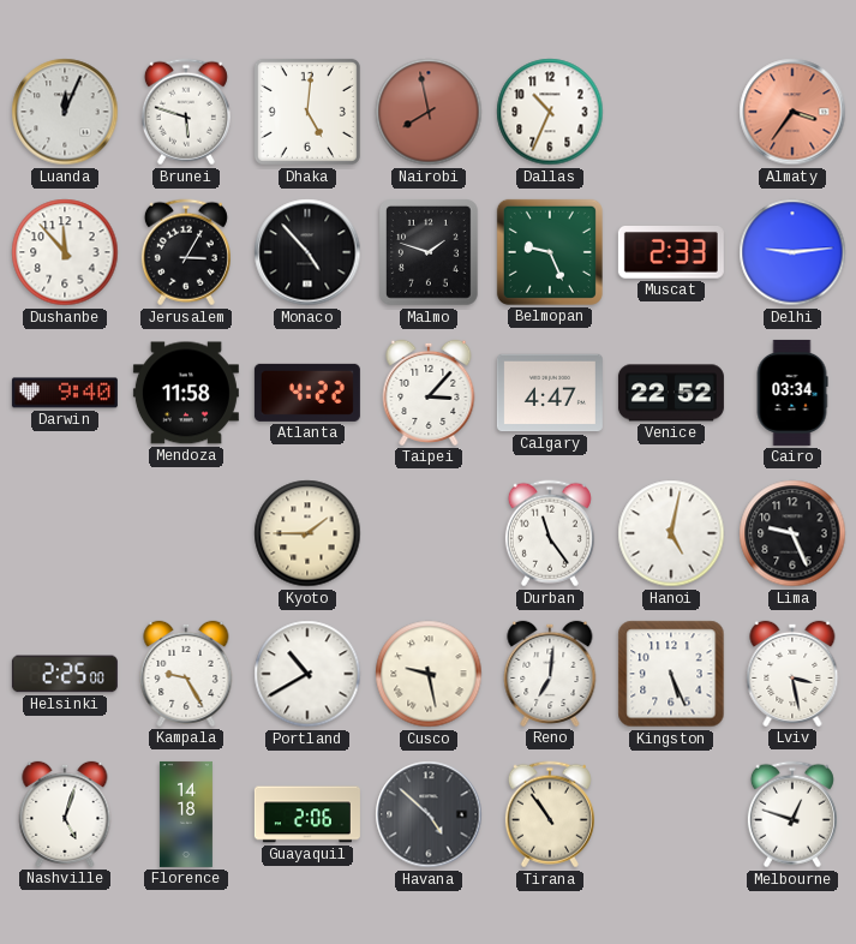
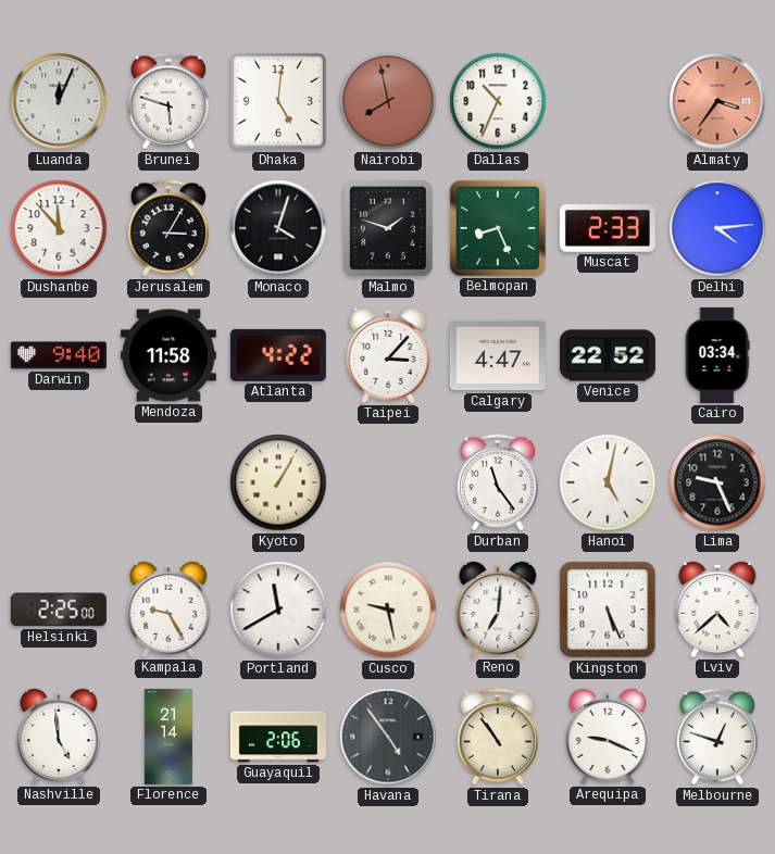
Monaco: 4:53 -> 4:03 (278, 228)
Belmopan: 9:26 -> 8:26 (498, 228)
Delhi: 9:14 -> 4:14 (717, 228)
Kyoto: 1:45 -> 1:05 (278, 482)
Portland: 10:40 -> 11:40 (278, 610)
Lviv: 3:28 -> 4:38 (717, 610)
Nashville: 5:03 -> 4:59 (59, 737)
Florence: 14:18 -> 21:14 (168, 737)
Havana: 4:52 -> 4:54 (388, 737)
Arequipa: none -> 9:19 (608, 737)
